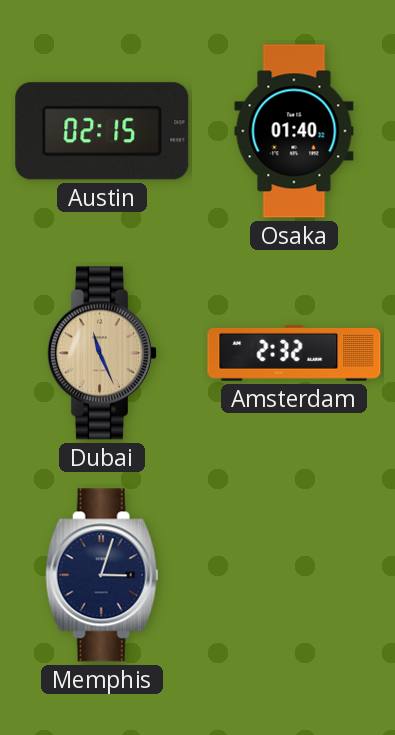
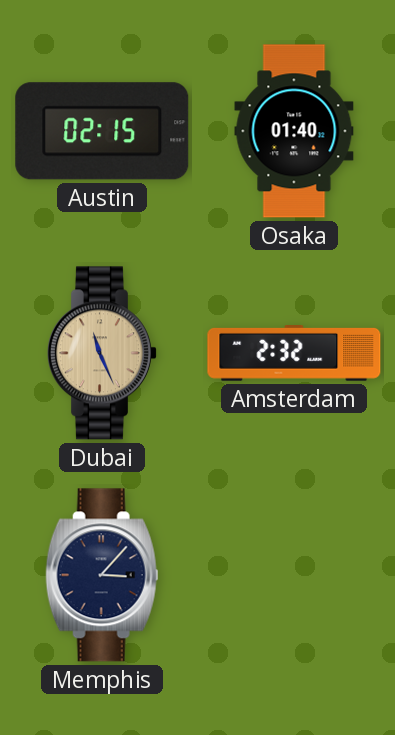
Memphis: 3:03 -> 3:07 (102, 575)
